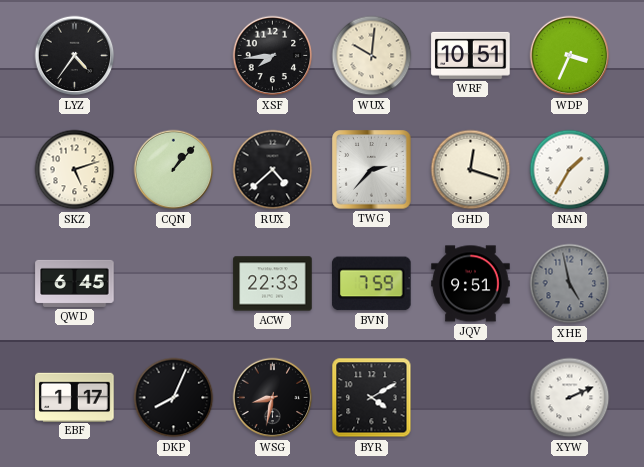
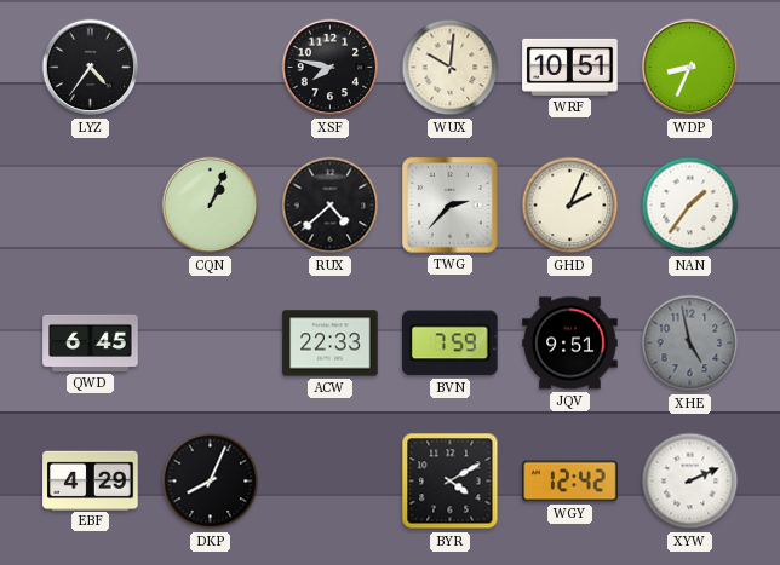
XSF: 7:44 -> 7:47 (331, 68)
WDP: 3:34 -> 8:34 (690, 68)
SKZ: 5:12 -> none (75, 170)
CQN: 1:07 -> 1:04 (211, 206)
GHD: 12:18 -> 2:04 (570, 206)
NAN: 1:35 -> 1:36 (690, 206)
EBF: 1:17 -> 4:29 (91, 480)
WSG: 8:32 -> none (273, 398)
WGY: none -> 12:42 (570, 482)
